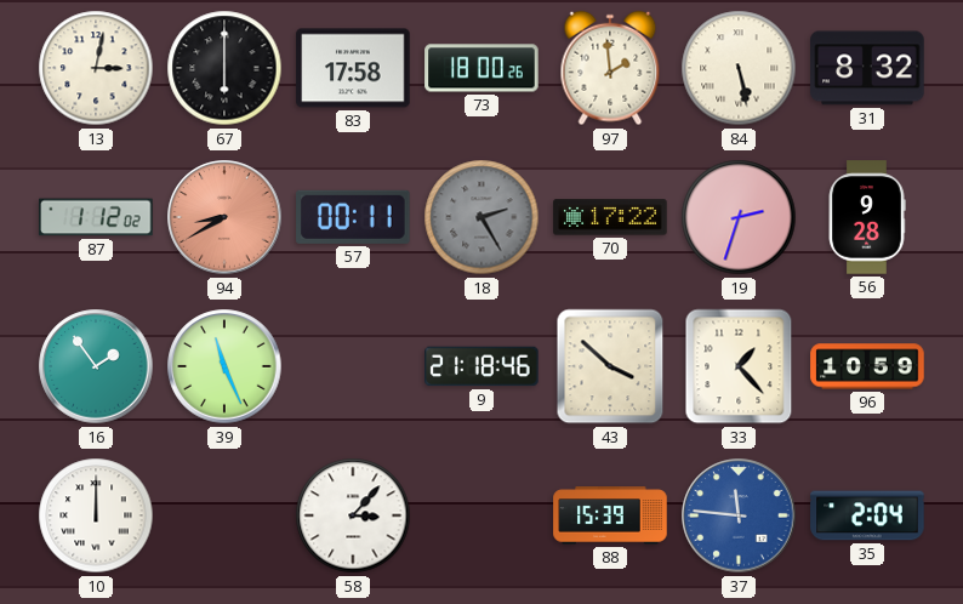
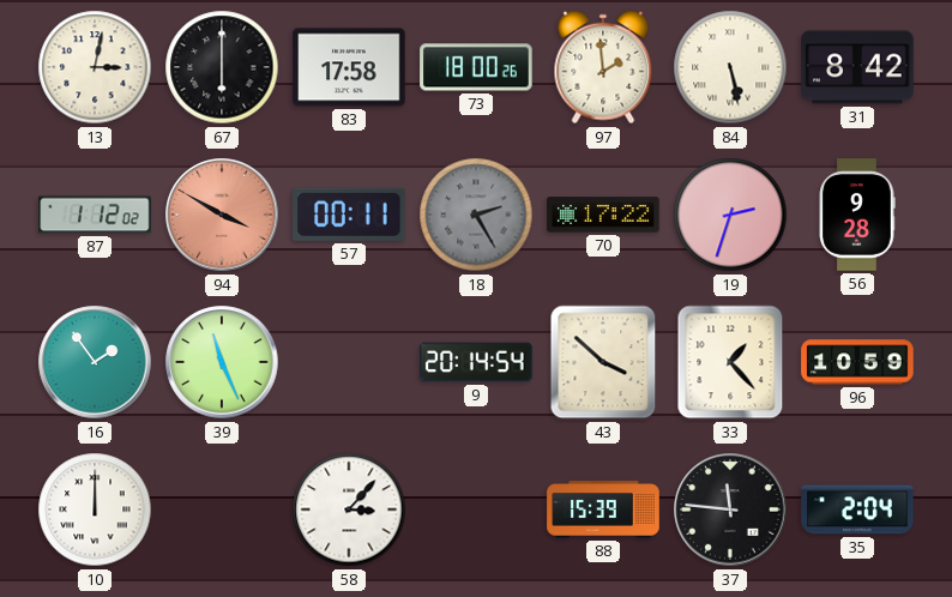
31: 8:32 -> 8:42 (857, 67)
94: 8:40 -> 3:50 (222, 215)
9: 21:18 -> 20:14 (476, 362)
37 dial: blue -> black (730, 509)
